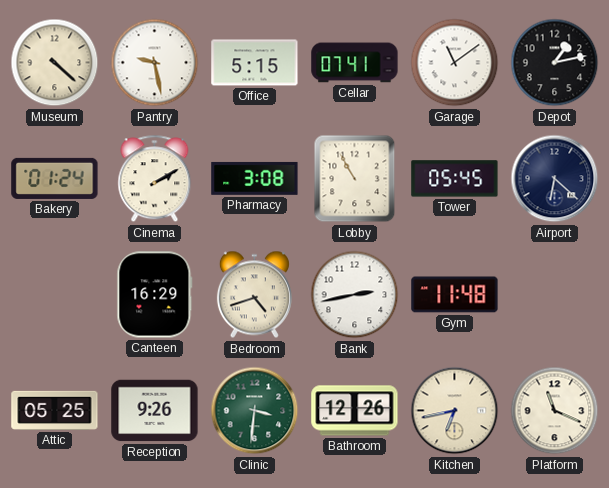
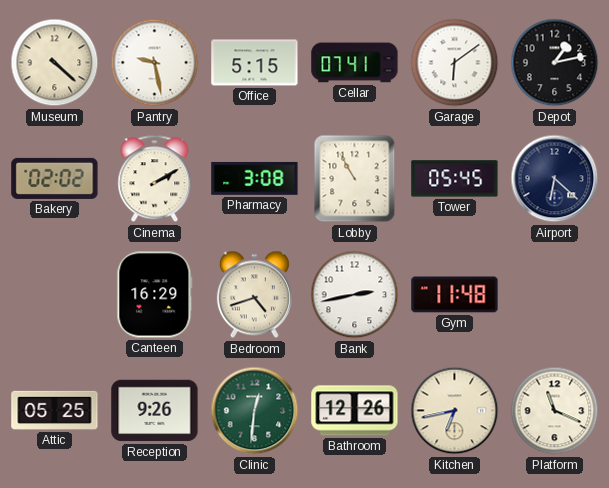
Garage: 11:09 -> 6:09 (455, 63)
Bakery: 01:24 -> 02:02 (55, 178)
Clinic: 3:31 -> 12:31 (255, 411)
